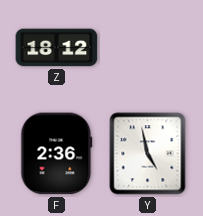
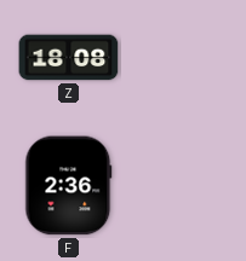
Z: 18:12 -> 18:08 (69, 58)
Y: 4:58 -> none (148, 154)
